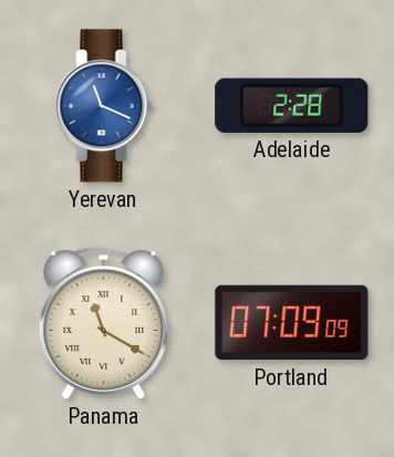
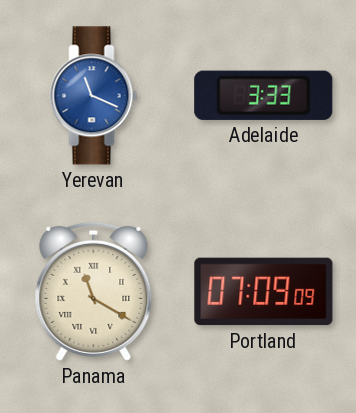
Adelaide: 2:28 -> 3:33 (264, 95)
